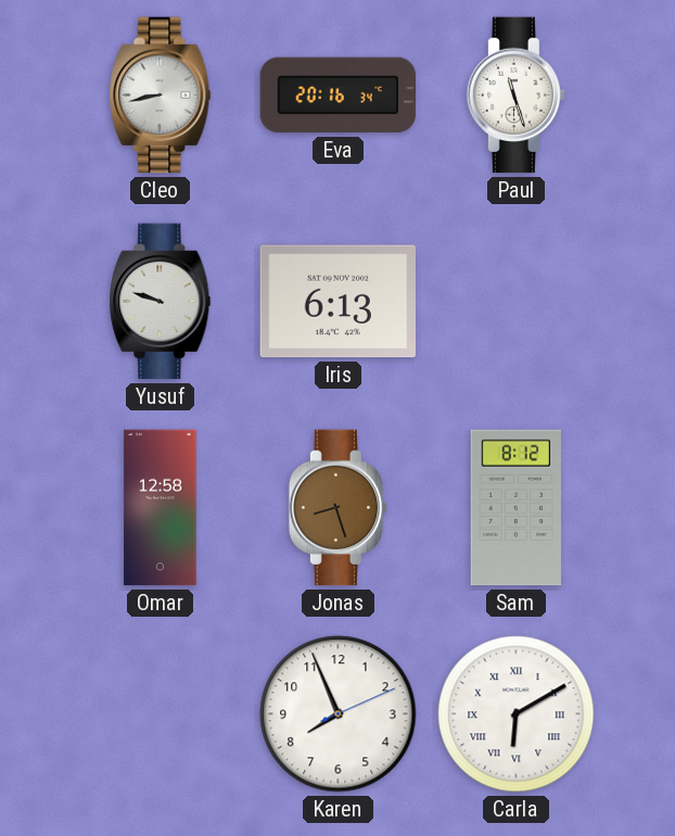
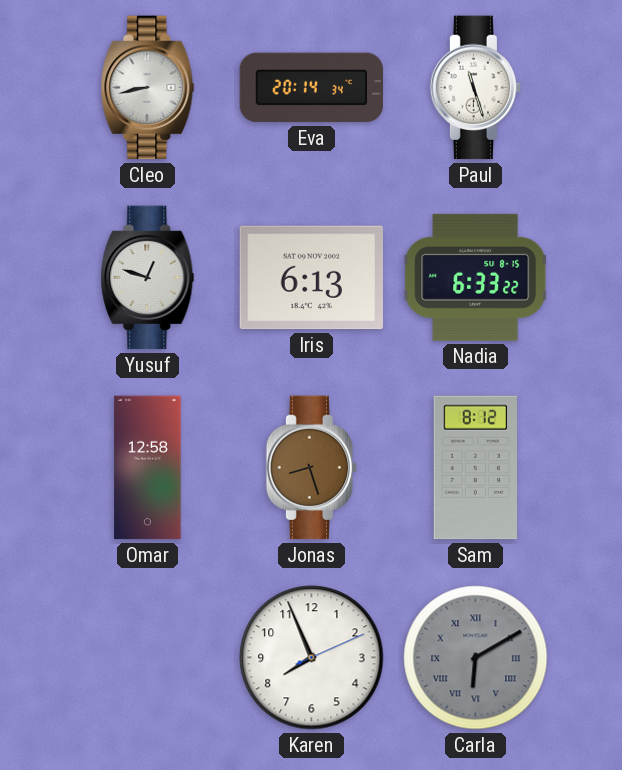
Eva: 20:16 -> 20:14 (312, 88)
Yusuf: 9:48 -> 12:48 (148, 278)
Nadia: none -> 6:33 (476, 277)
Carla dial: white -> grey (476, 658)
